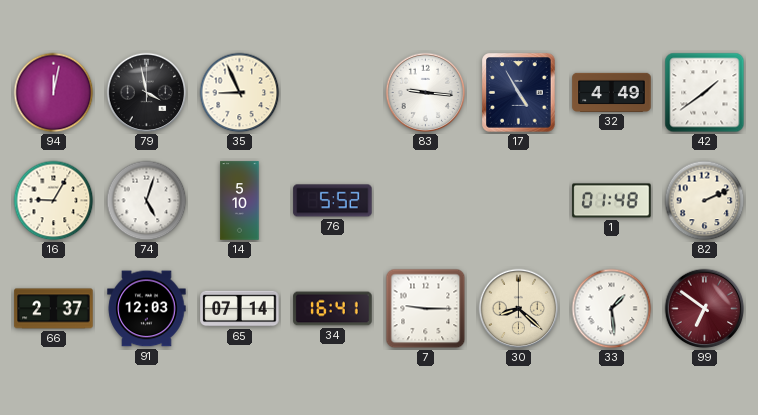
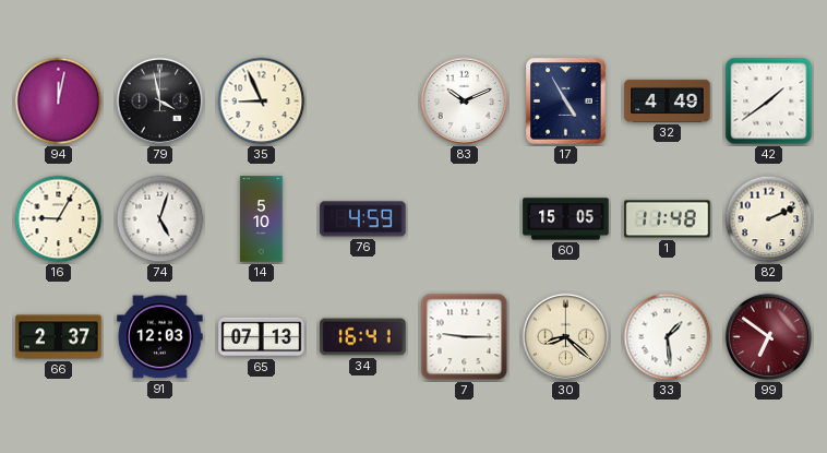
83: 9:16 -> 10:11 (465, 102)
76: 5:52 -> 4:59 (363, 219)
60: none -> 15:05 (566, 219)
1: 01:48 -> 11:48 (668, 219)
65: 07:14 -> 07:13 (262, 337)
